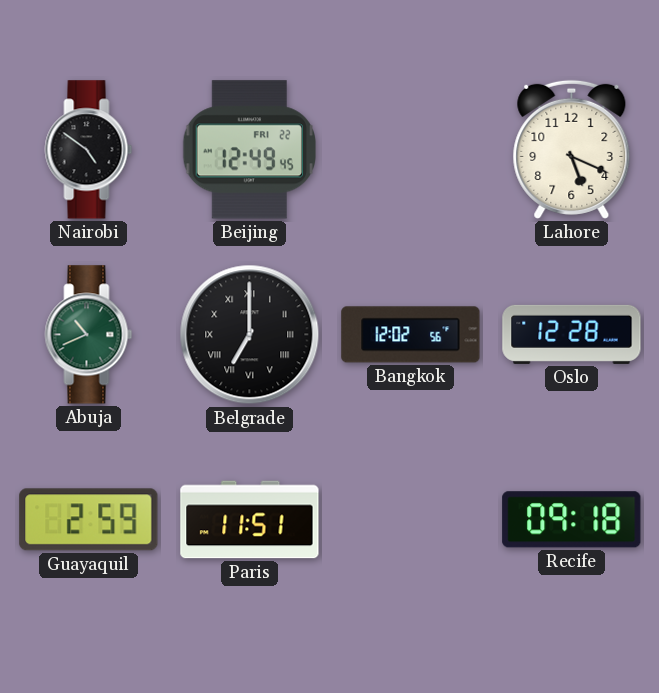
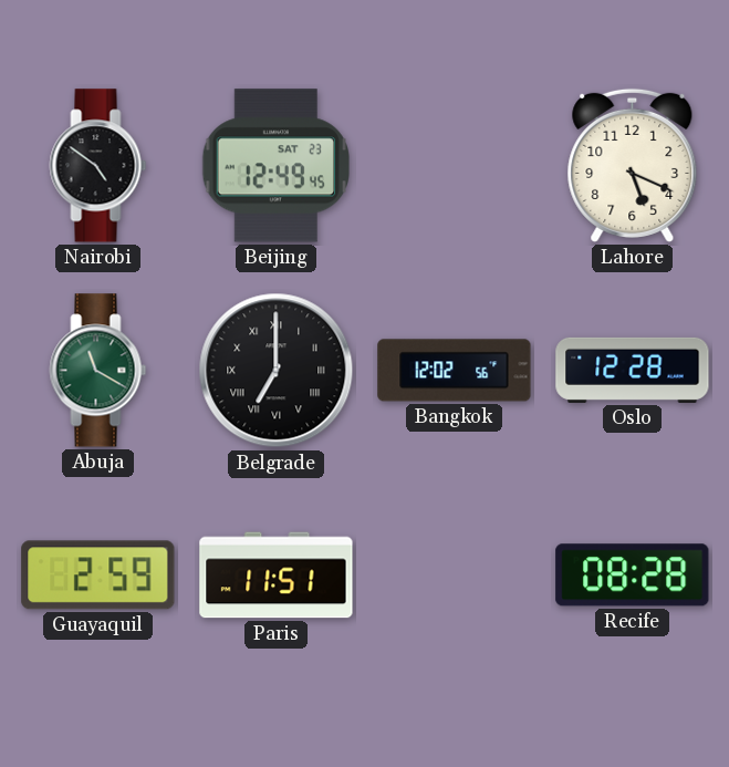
Beijing date: FRI 22 -> SAT 23 (275, 166)
Abuja: 10:41 -> 11:20 (98, 371)
Recife: 09:18 -> 08:28 (633, 576)
